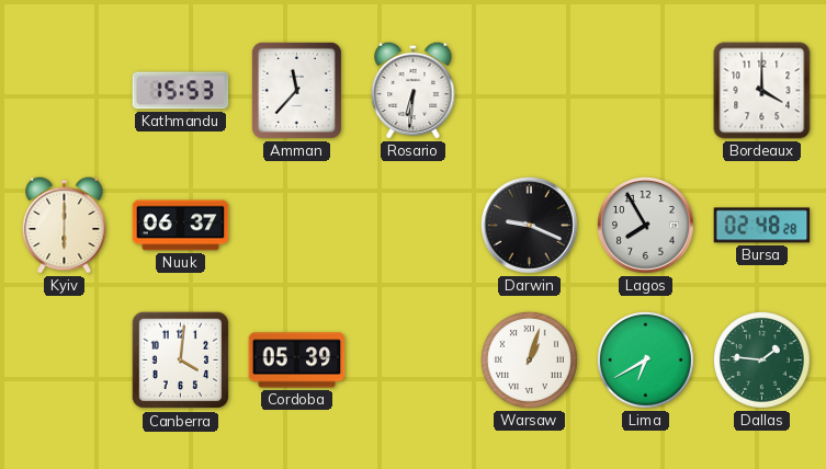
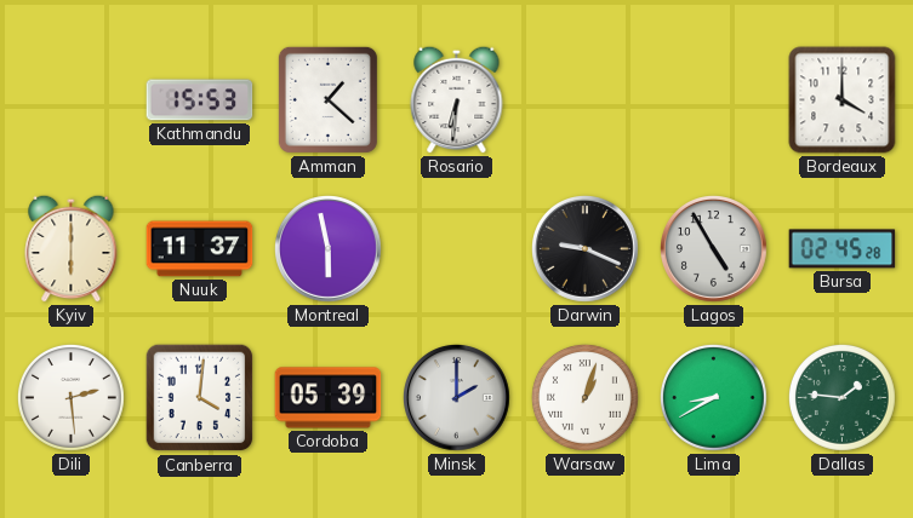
Amman: 11:37 -> 1:22 (327, 99)
Nuuk: 06:37 -> 11:37 (200, 249)
Montreal: none -> 5:58 (329, 249)
Lagos: 7:55 -> 4:55 (714, 249)
Bursa: 02:48 -> 02:45 (843, 249)
Dili: none -> 2:29 (72, 398)
Minsk: none -> 2:00 (457, 398)
Lima: 6:40 -> 8:40 (714, 398)
